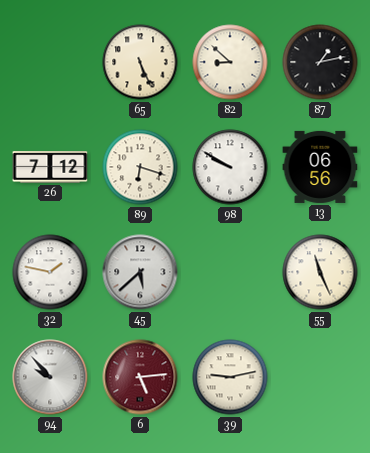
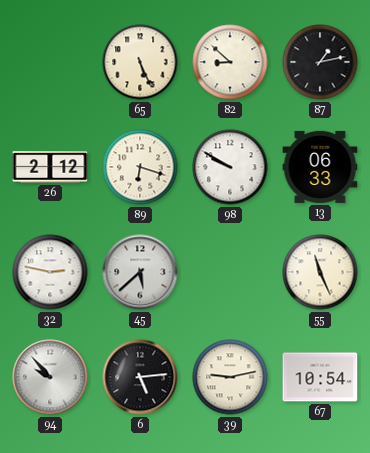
26: 7:12 -> 2:12 (50, 167)
13: 06:56 -> 06:33 (320, 167)
32: 1:47 -> 2:47 (50, 272)
6 dial: burgundy -> black (140, 377)
67: none -> 10:54 (320, 377)
